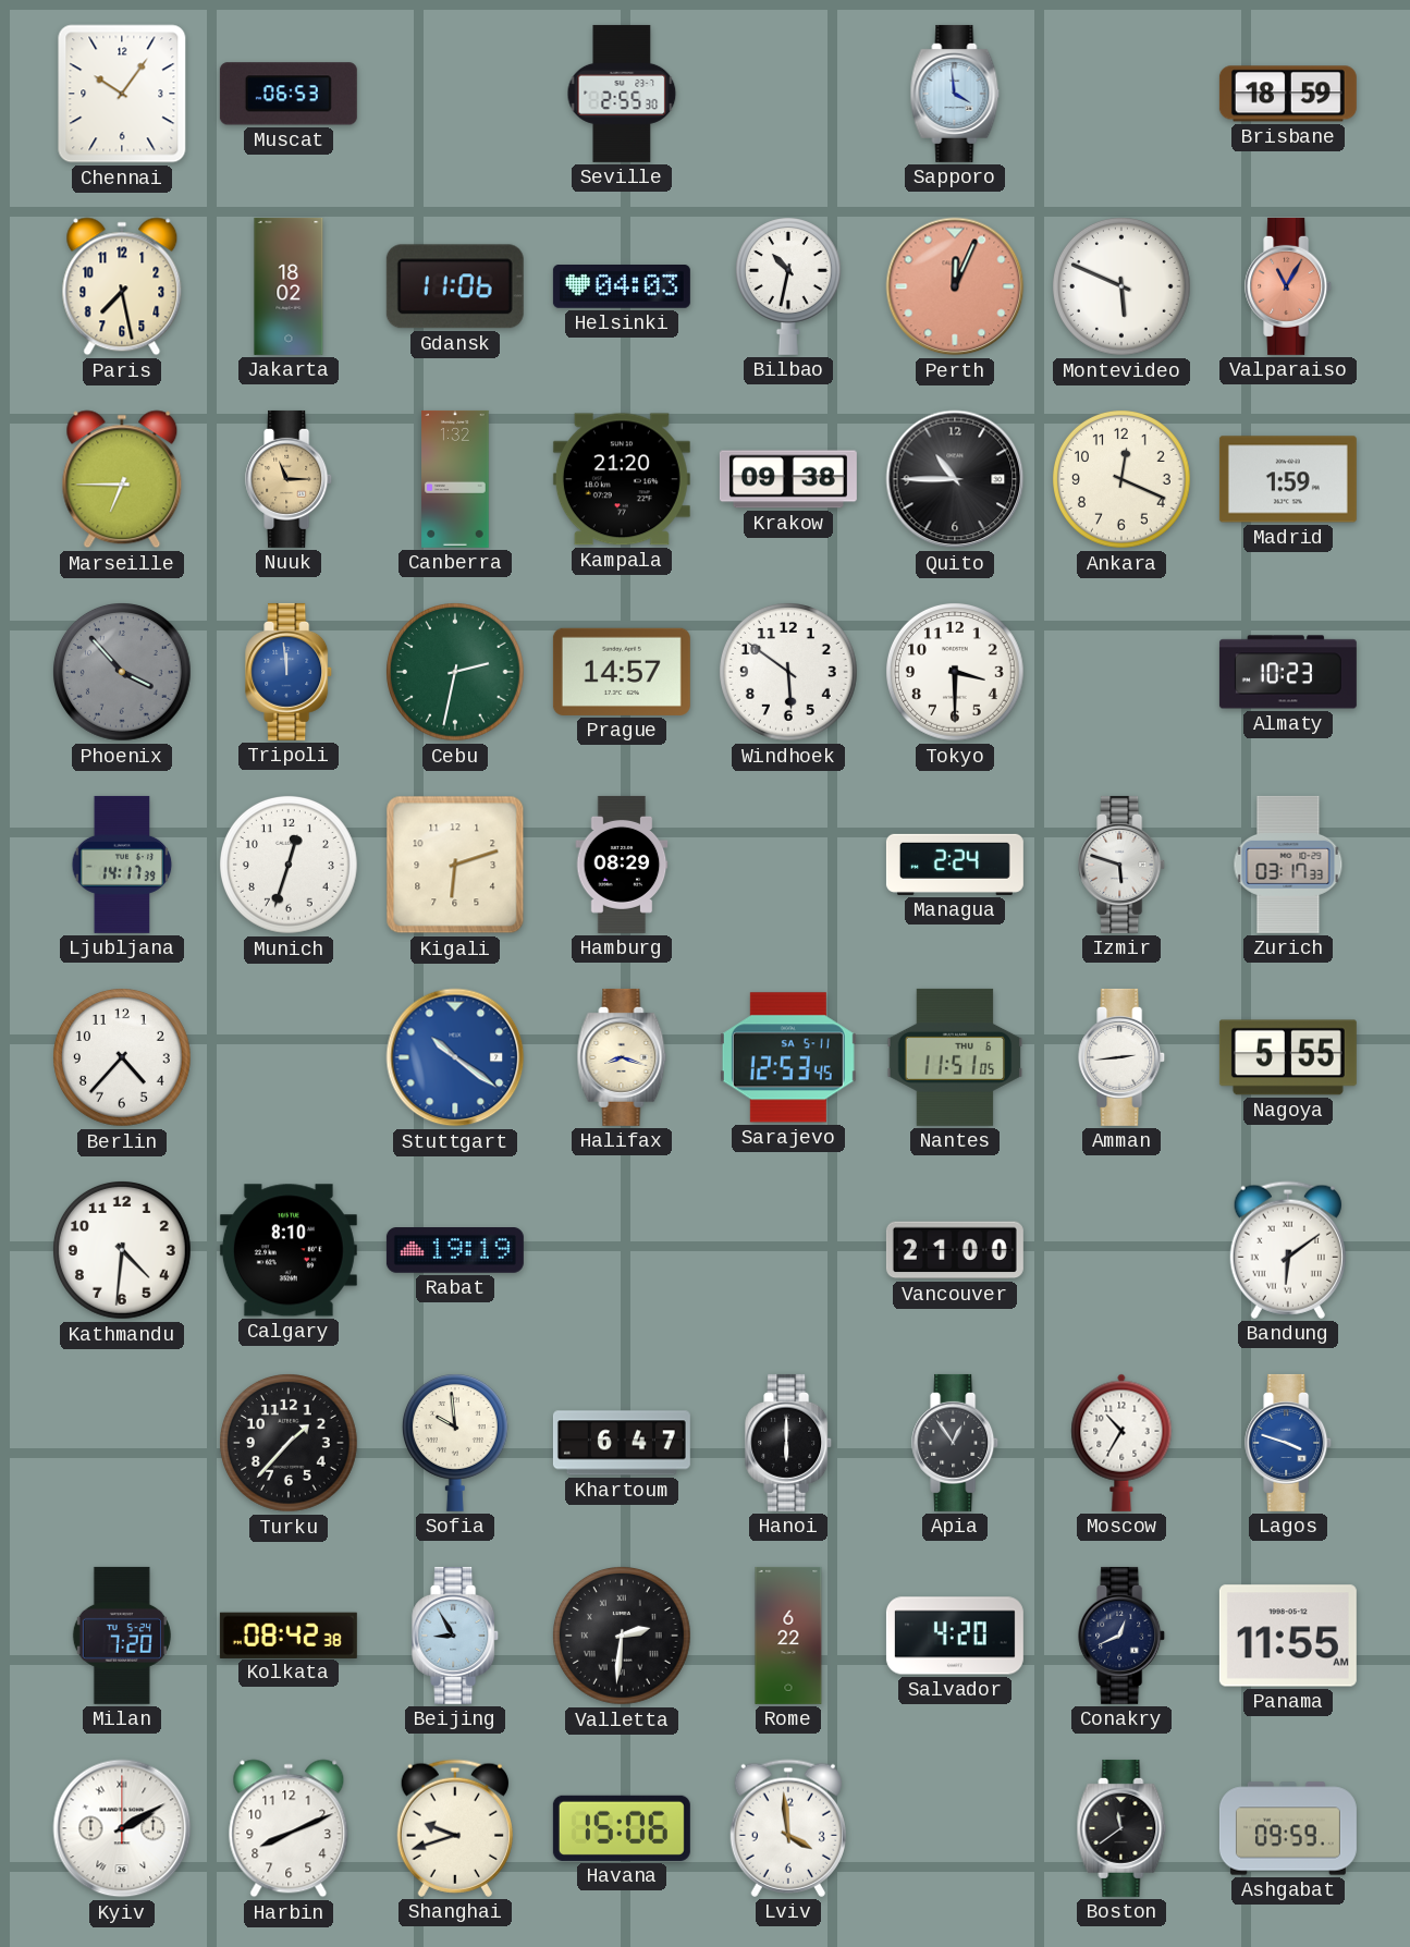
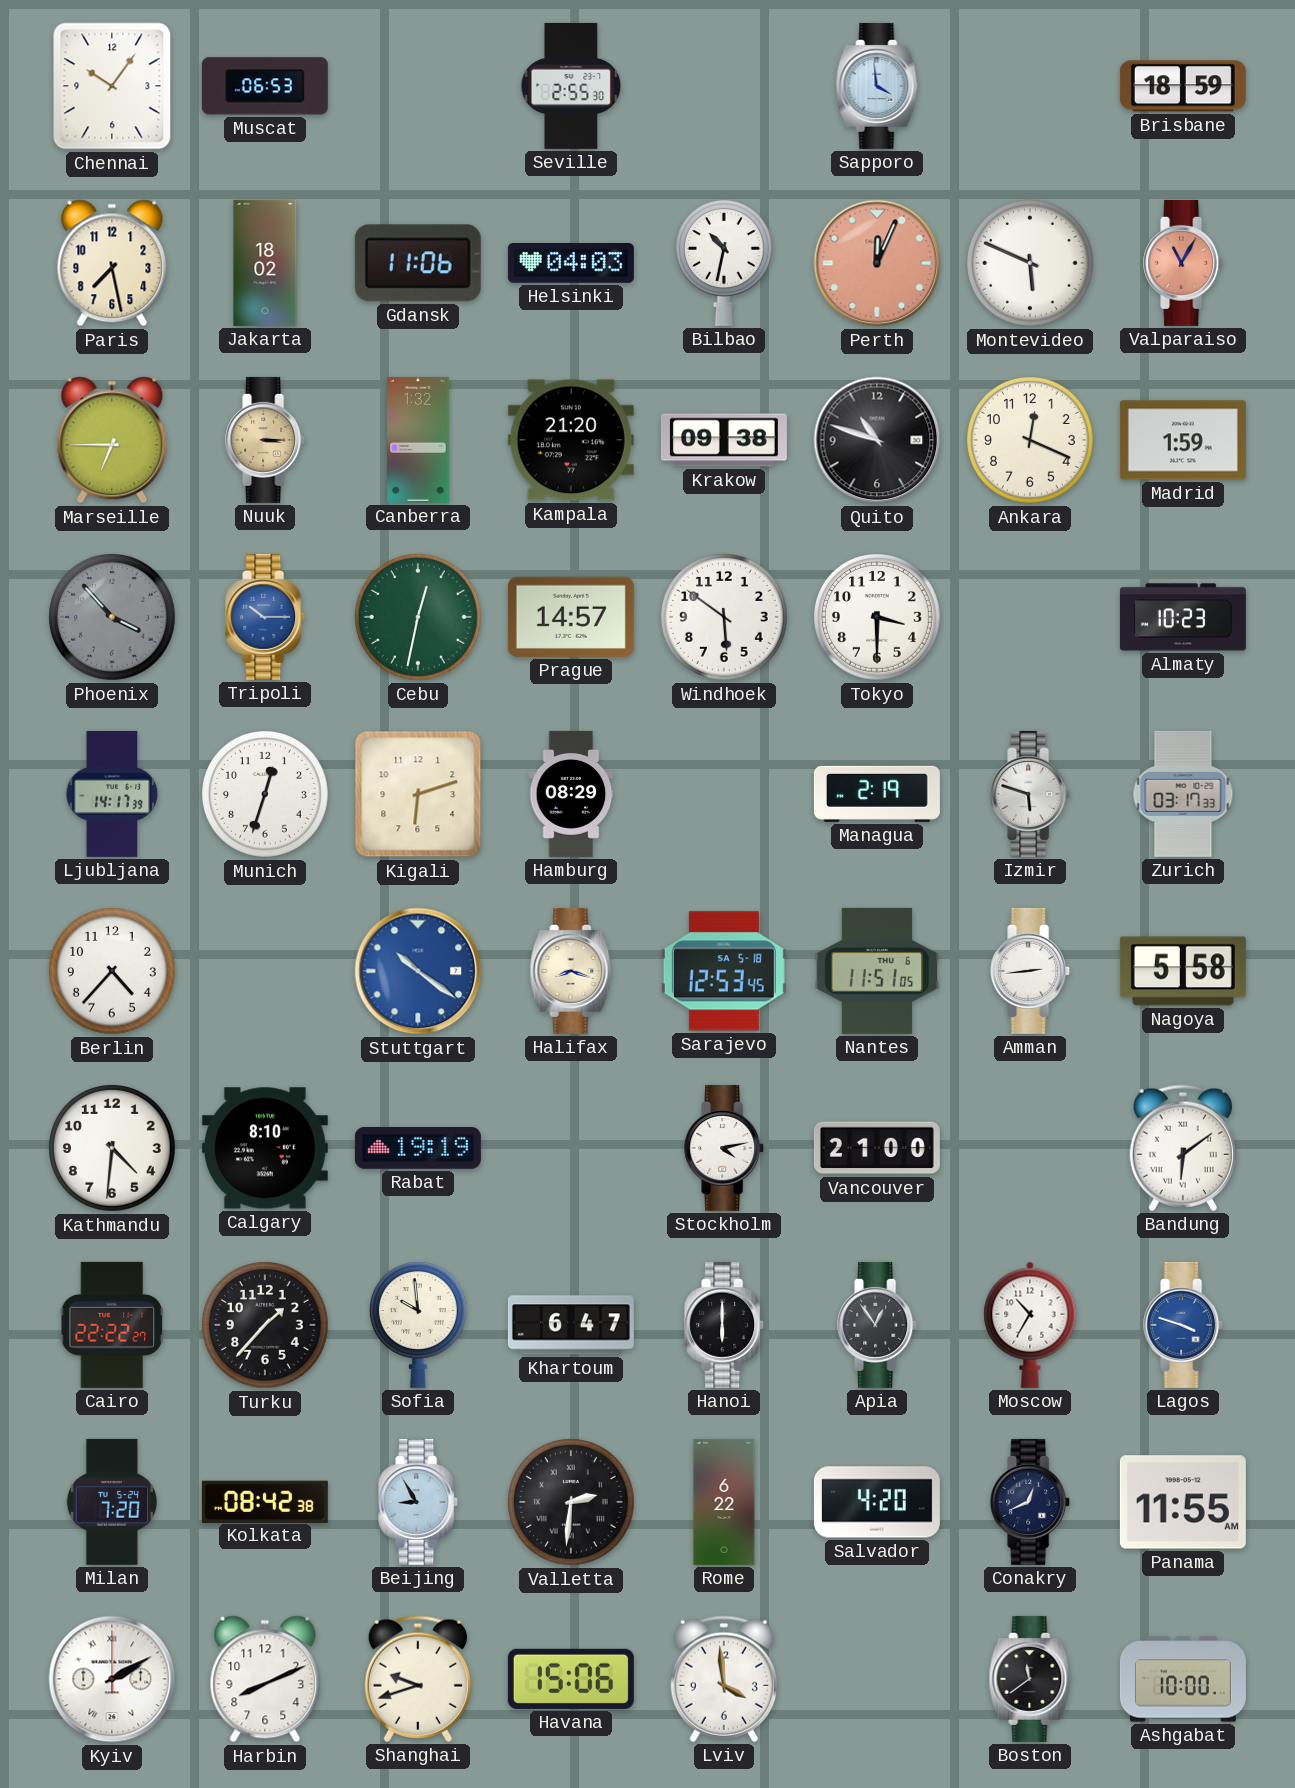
Nuuk: 11:15 -> 3:15 (266, 440)
Quito: 10:45 -> 10:48 (877, 440)
Tripoli: 11:59 -> 10:15 (266, 617)
Cebu: 2:32 -> 12:32 (419, 618)
Managua: 2:24 -> 2:19 (877, 794)
Sarajevo date: SA 5-11 -> SA 5-18 (724, 971)
Nagoya: 5:55 -> 5:58 (1183, 971)
Stockholm: none -> 4:13 (725, 1148)
Cairo: none -> 22:22 (111, 1325)
Ashgabat: 09:59 -> 10:00 (1183, 1679)
